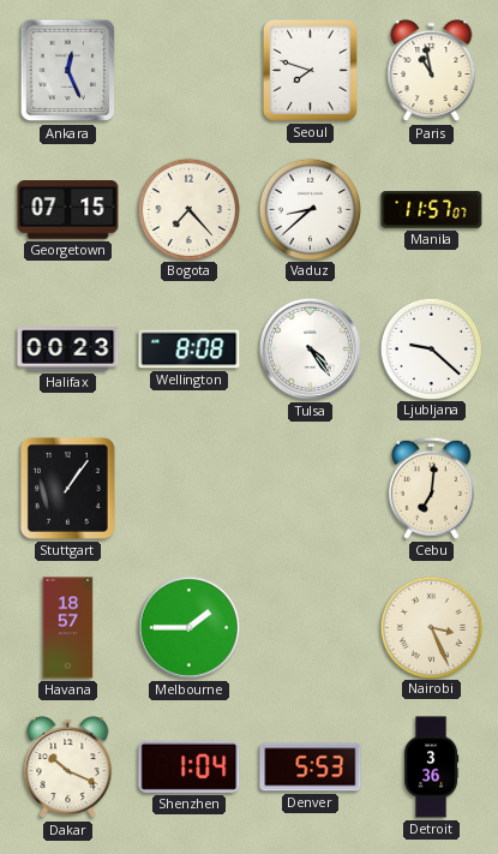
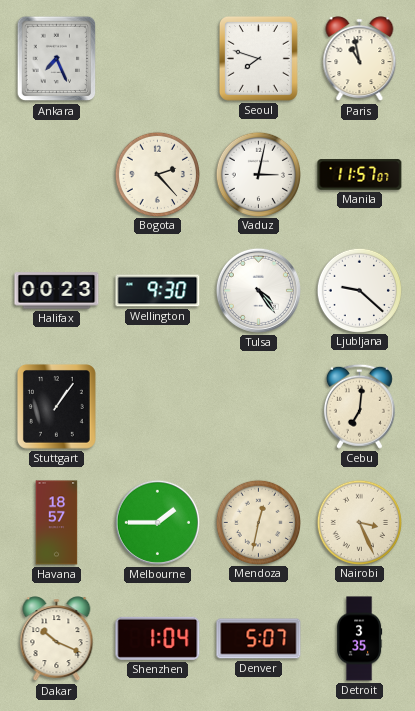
Ankara: 12:26 -> 7:26 (57, 59)
Georgetown: 07:15 -> none (68, 210)
Bogota: 7:23 -> 2:23 (157, 174)
Vaduz: 8:38 -> 3:02 (258, 174)
Wellington: 8:08 -> 9:30 (158, 291)
Mendoza: none -> 12:32 (258, 522)
Denver: 5:53 -> 5:07 (259, 639)
Detroit: 3:36 -> 3:35 (360, 639)
